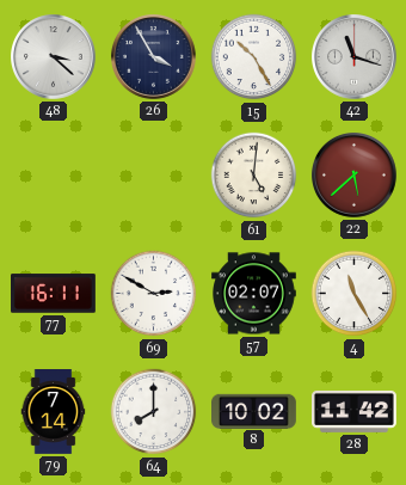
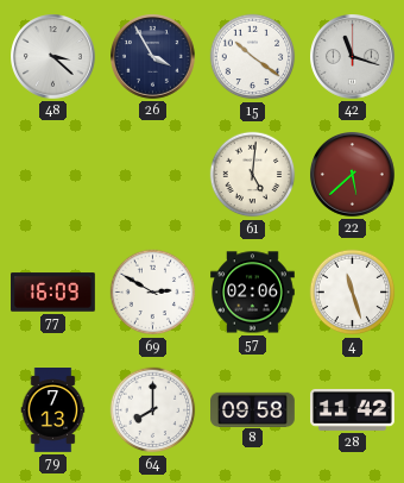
15: 10:25 -> 10:21 (253, 57)
77: 16:11 -> 16:09 (53, 293)
57: 02:07 -> 02:06 (253, 293)
4: 11:25 -> 11:27 (353, 293)
79: 7:14 -> 7:13 (53, 410)
8: 10:02 -> 09:58 (253, 409)
